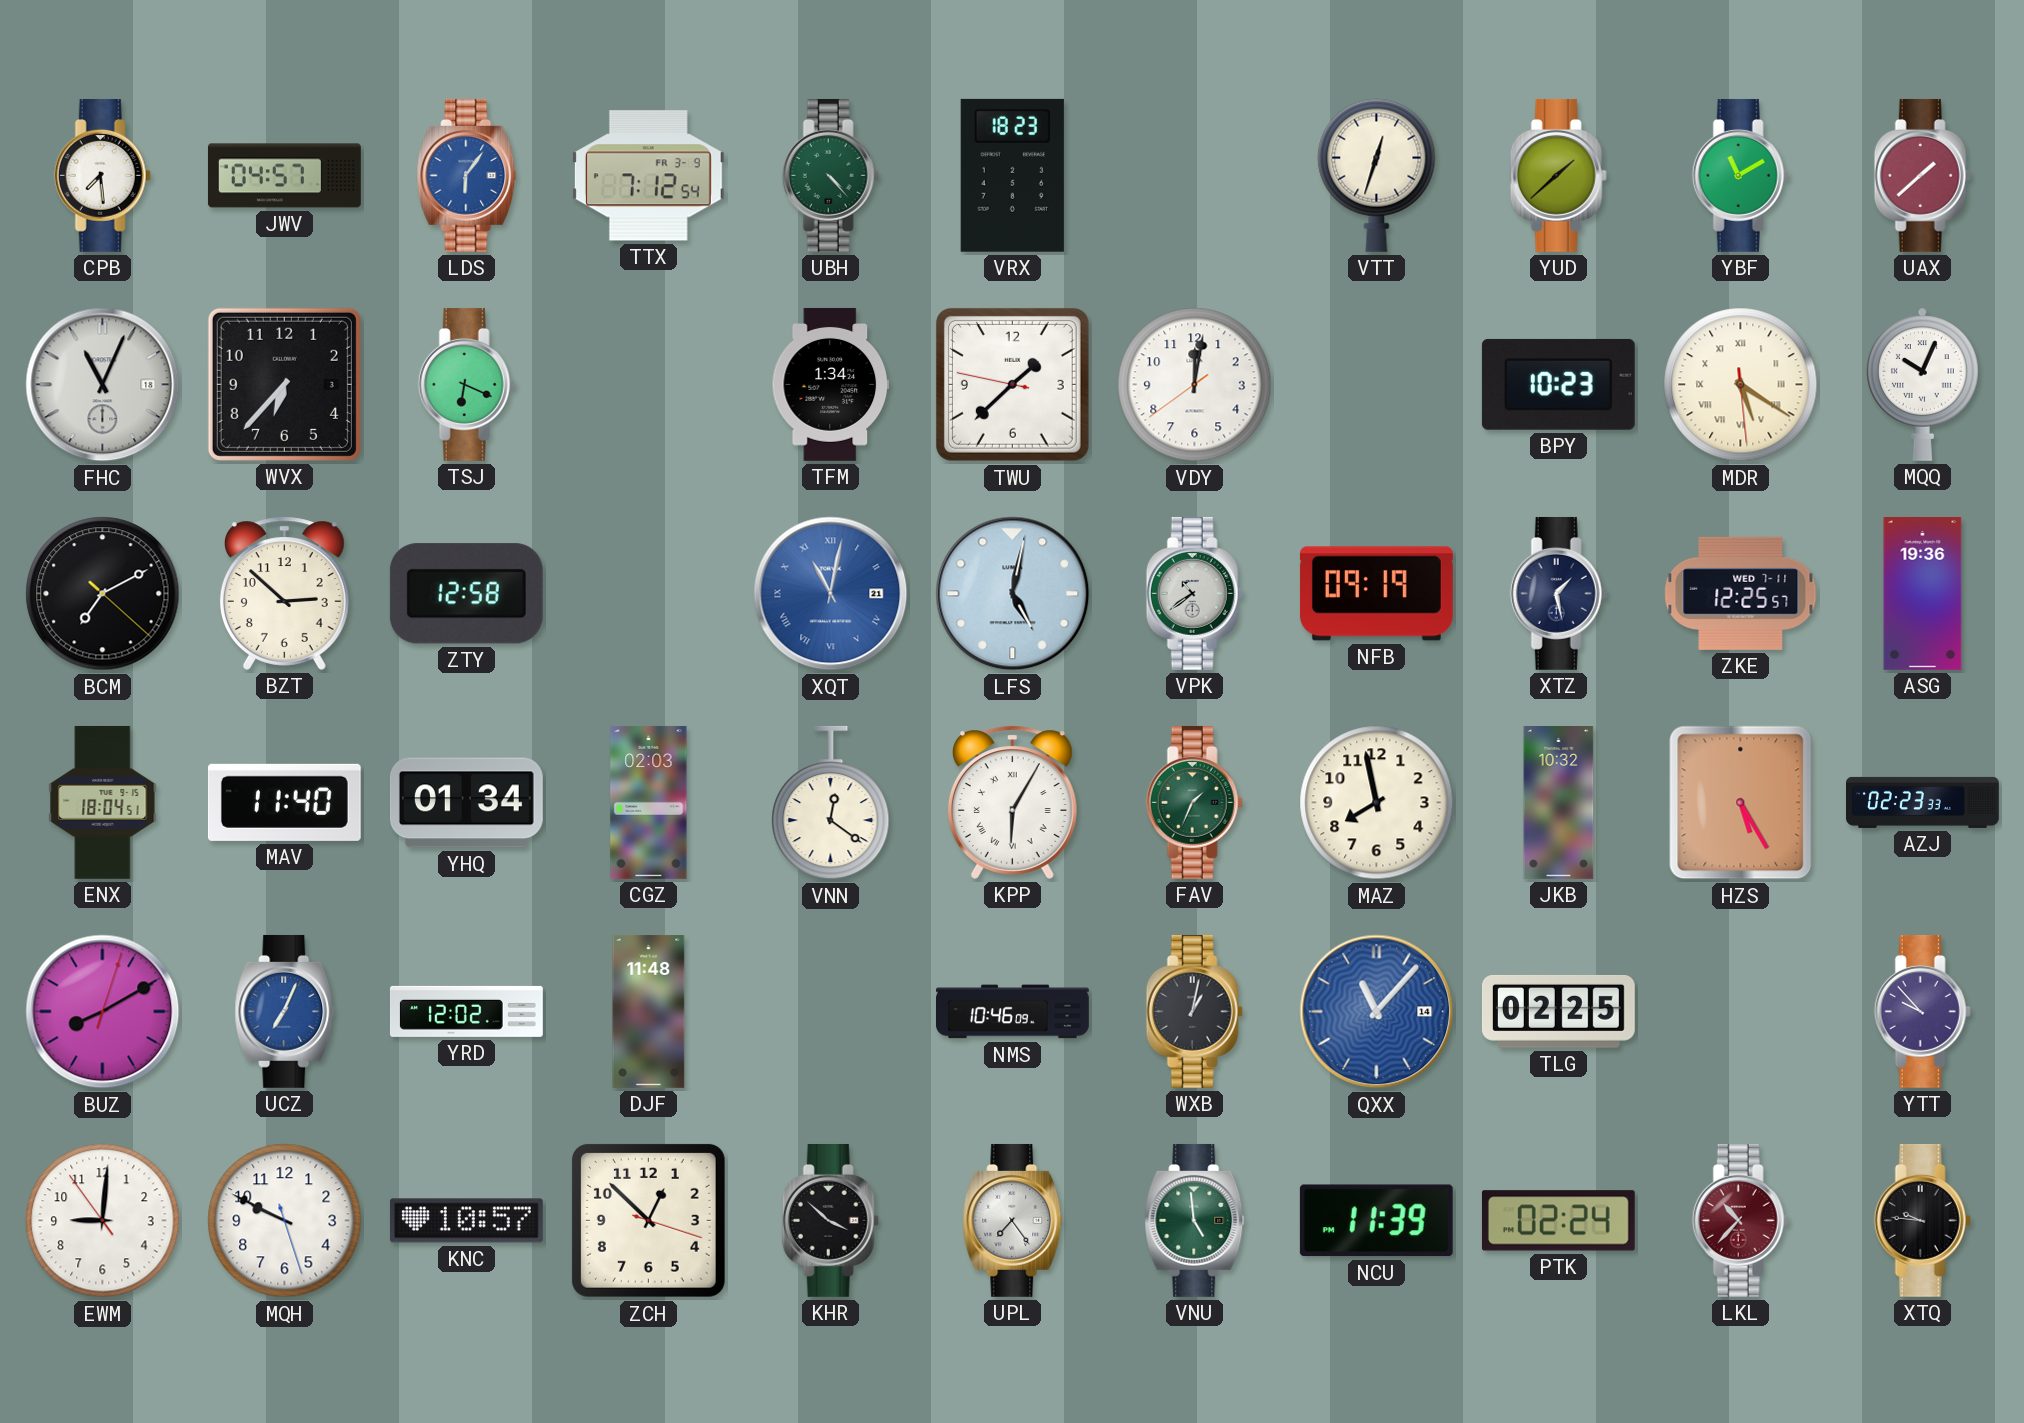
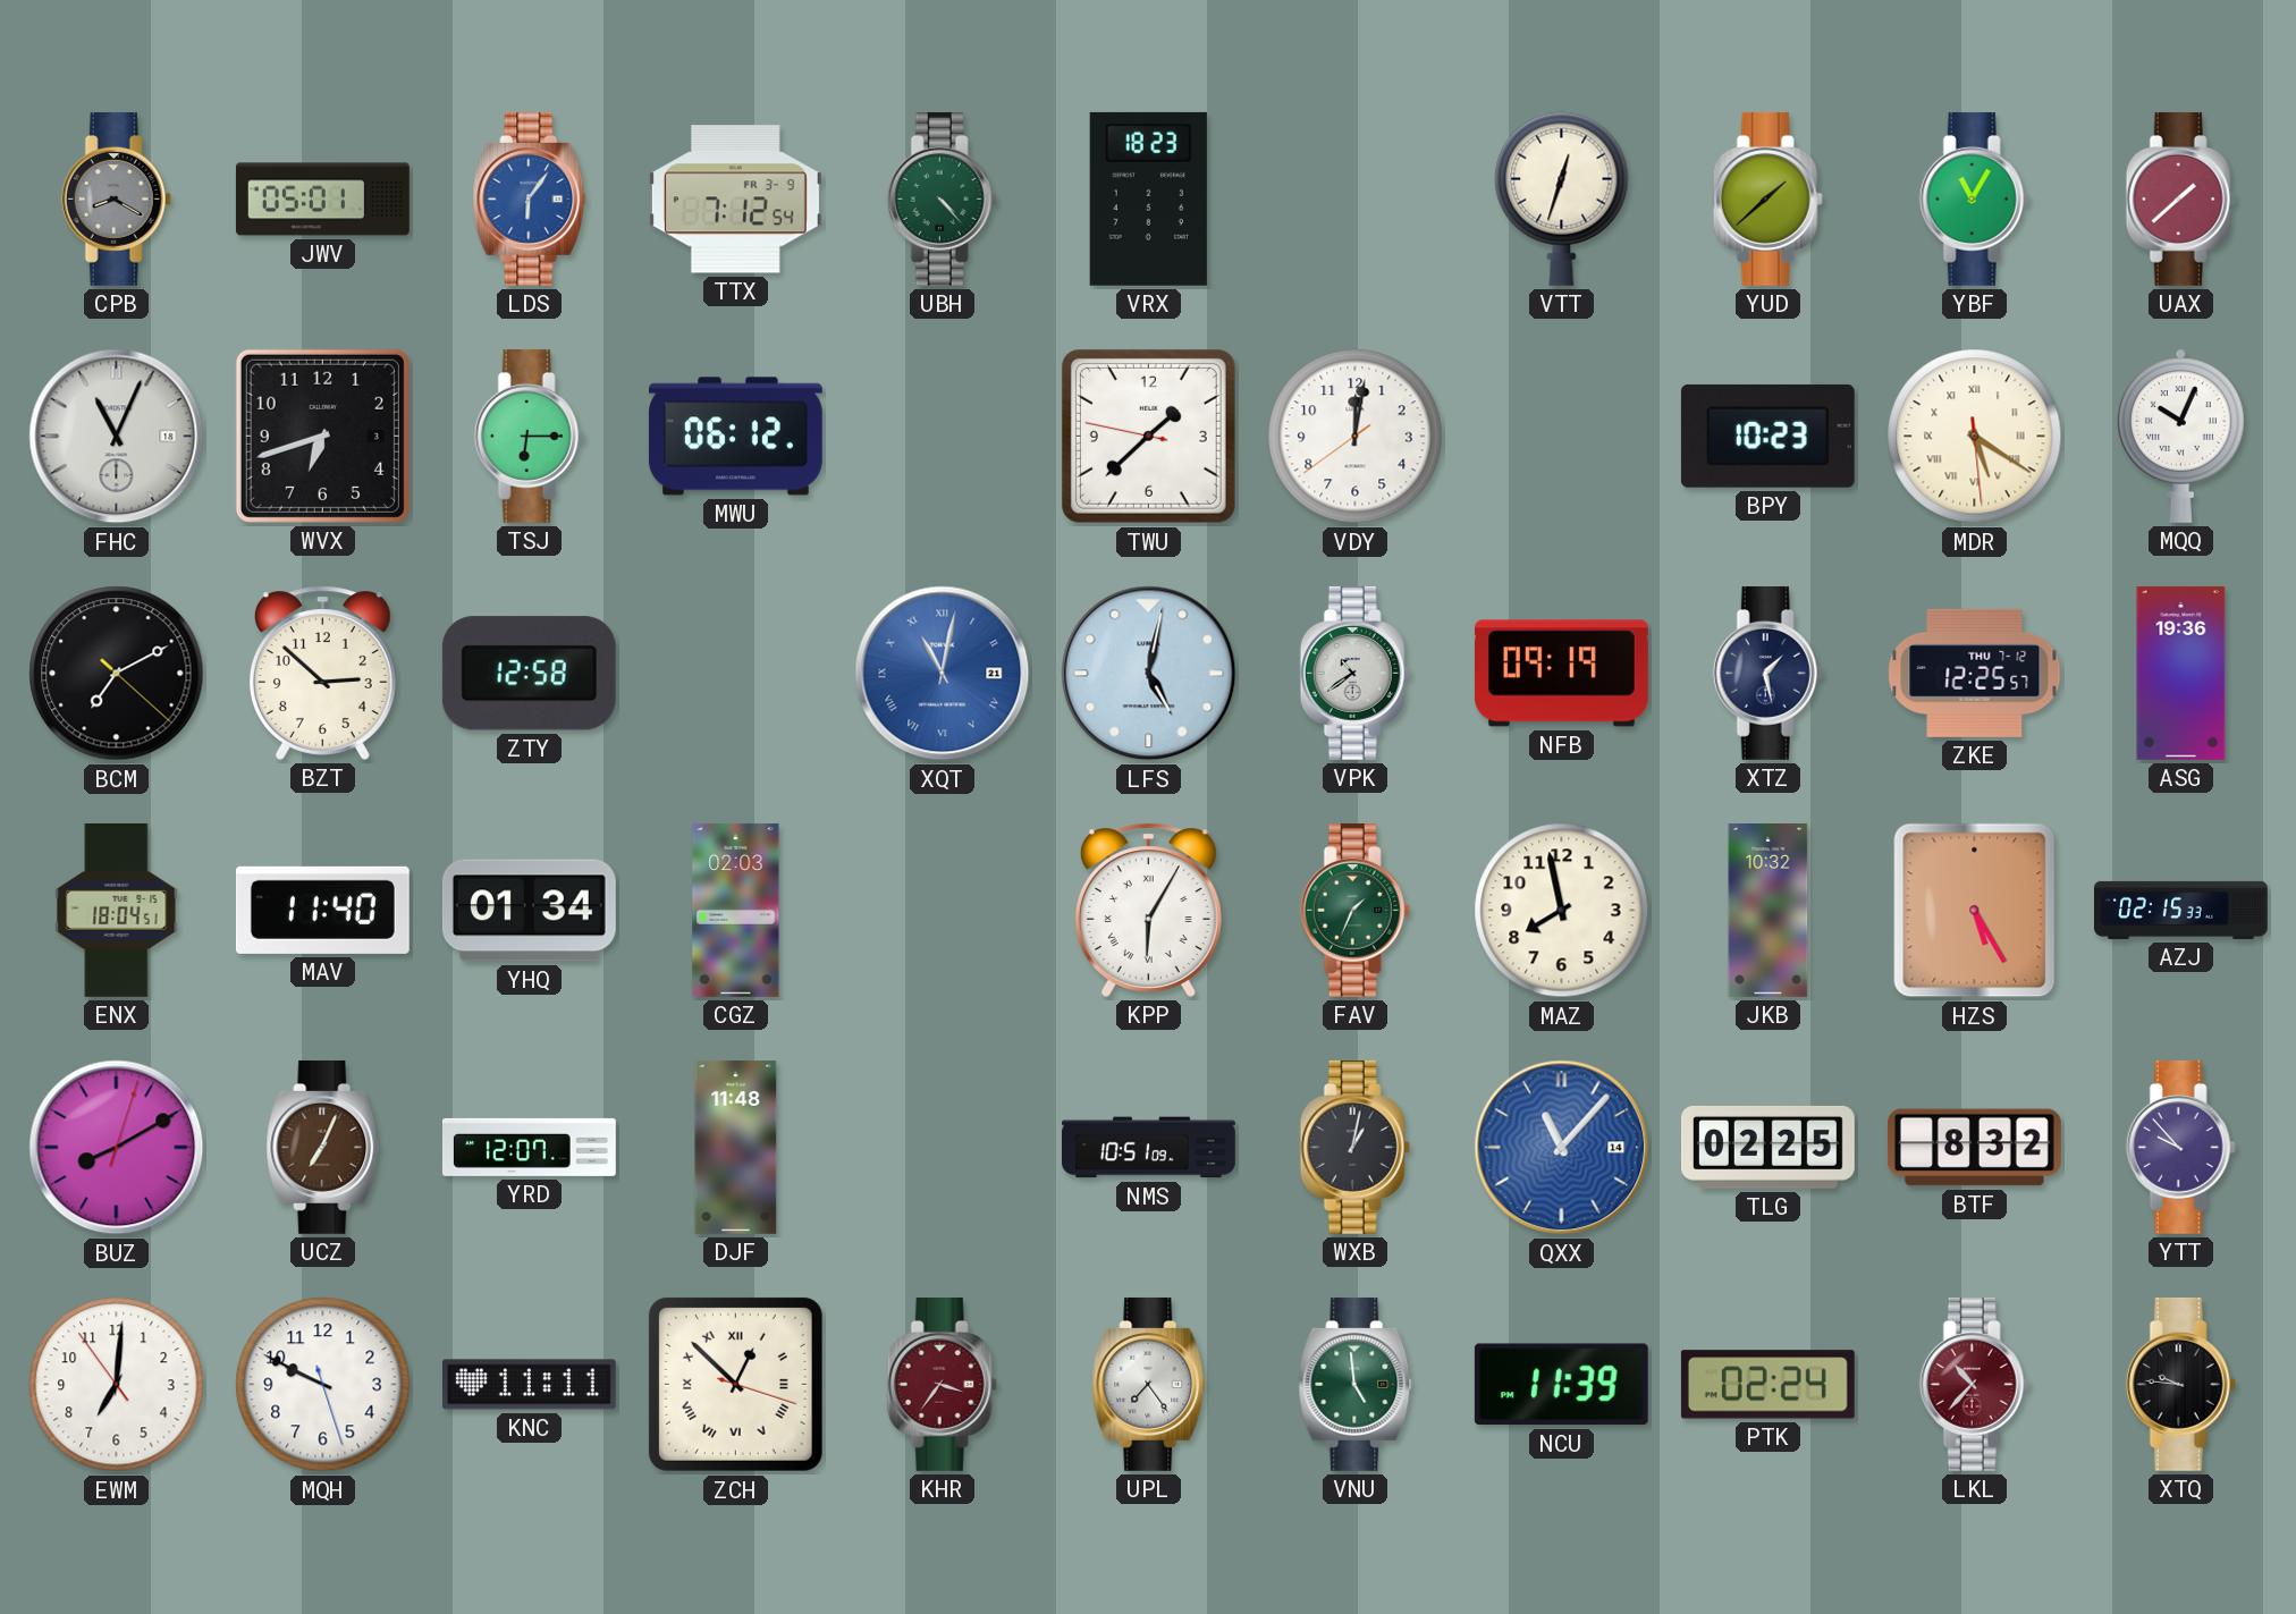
CPB: 7:29 -> 8:20 (116, 198)
CPB dial: white -> grey (116, 198)
JWV: 04:57 -> 05:01 (323, 200)
YBF: 11:10 -> 11:05 (1974, 198)
WVX: 6:37 -> 6:42 (322, 436)
TSJ: 6:19 -> 6:15 (529, 436)
MWU: none -> 06:12 (735, 437)
TFM: 1:34 -> none (830, 384)
ZKE date: WED 7-11 -> THU 7-12 (1975, 673)
VNN: 12:21 -> none (831, 803)
AZJ: 02:23 -> 02:15 (2181, 910)
UCZ dial: blue -> brown (323, 1147)
YRD: 12:02 -> 12:07 (530, 1147)
NMS: 10:46 -> 10:51 (1149, 1148)
BTF: none -> 8:32 (1974, 1148)
EWM: 9:00 -> 7:00 (117, 1385)
KNC: 10:57 -> 11:11 (529, 1385)
ZCH numerals: Arabic -> Roman (735, 1384)
KHR: 3:52 -> 3:36 (942, 1384)
KHR dial: black -> burgundy (942, 1384)
